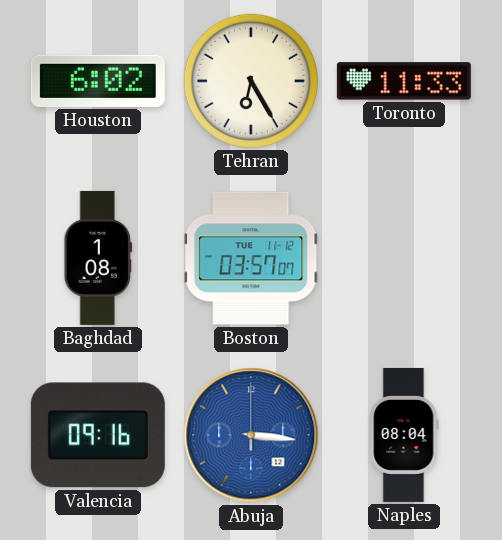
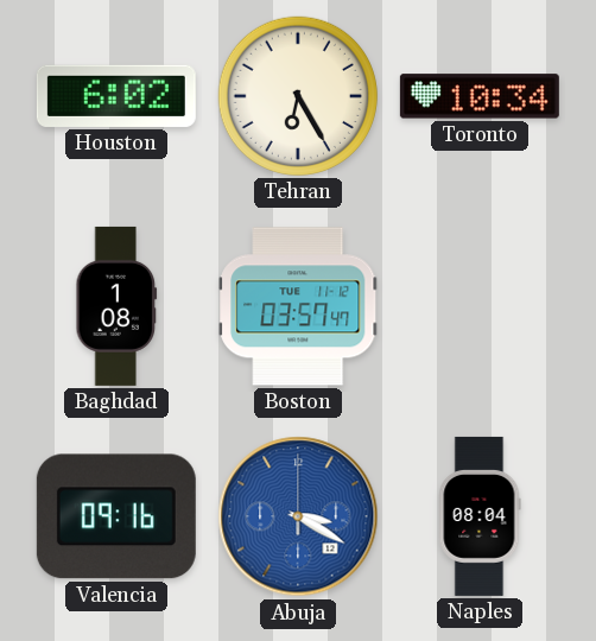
Toronto: 11:33 -> 10:34 (480, 96)
Boston: 03:57:07 -> 03:57:47 (298, 306)
Abuja: 3:16 -> 3:20 (298, 516)
